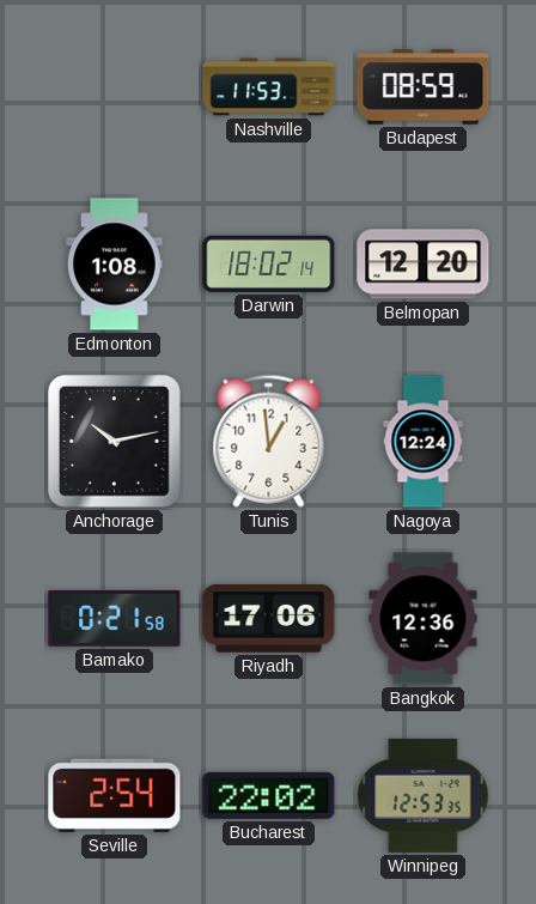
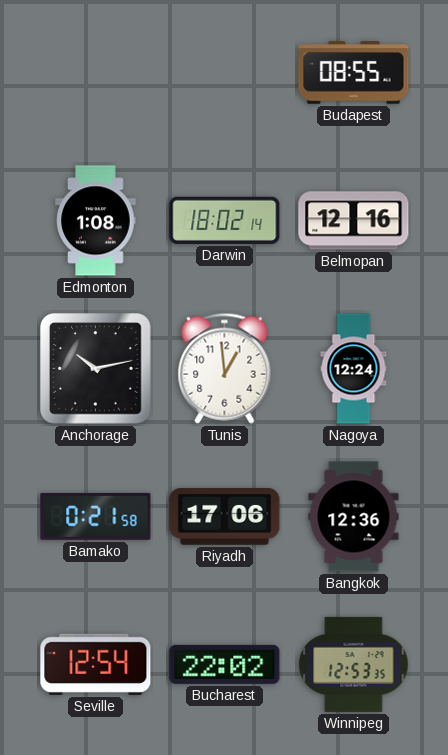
Nashville: 11:53 -> none (269, 87)
Budapest: 08:59 -> 08:55 (354, 73)
Belmopan: 12:20 -> 12:16 (354, 221)
Seville: 2:54 -> 12:54 (96, 664)
